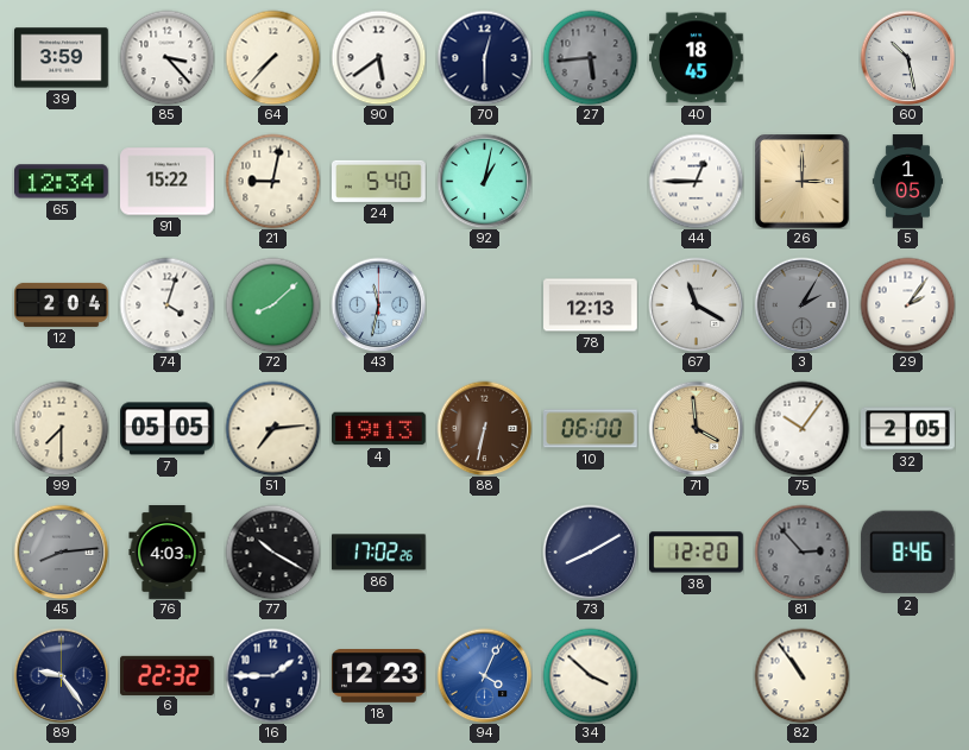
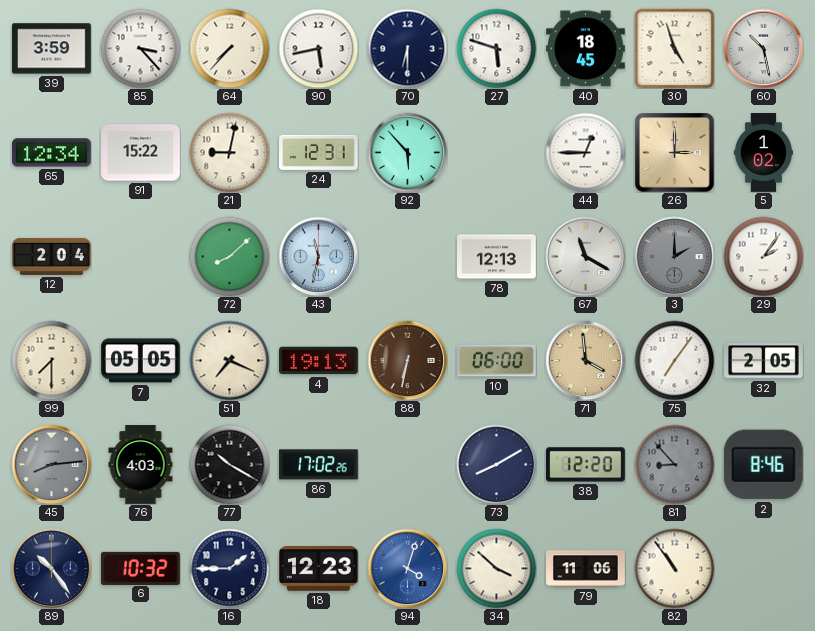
90: 5:39 -> 5:43 (318, 48)
70: 12:30 -> 6:30 (407, 48)
27: 5:44 -> 5:48 (496, 48)
27 dial: grey -> white (496, 48)
30: none -> 4:57 (674, 48)
24: 5:40 -> 12:31 (319, 152)
92: 1:02 -> 5:53 (407, 152)
5: 1:05 -> 1:02 (763, 153)
74: 4:03 -> none (166, 304)
3: 2:05 -> 2:00 (674, 256)
51: 7:14 -> 7:19 (229, 360)
75: 10:06 -> 7:06 (674, 360)
81: 2:53 -> 8:53 (674, 464)
89: 9:24 -> 10:24 (51, 568)
6: 22:32 -> 10:32 (141, 568)
94: 4:04 -> 4:03 (407, 568)
79: none -> 11:06 (586, 569)
